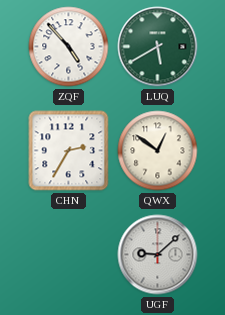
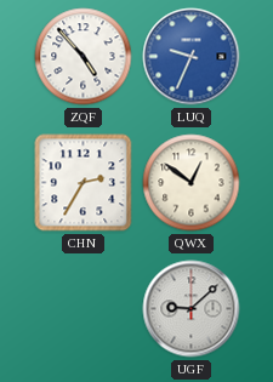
LUQ: 5:40 -> 9:34 (192, 57)
LUQ dial: green -> blue (192, 57)
